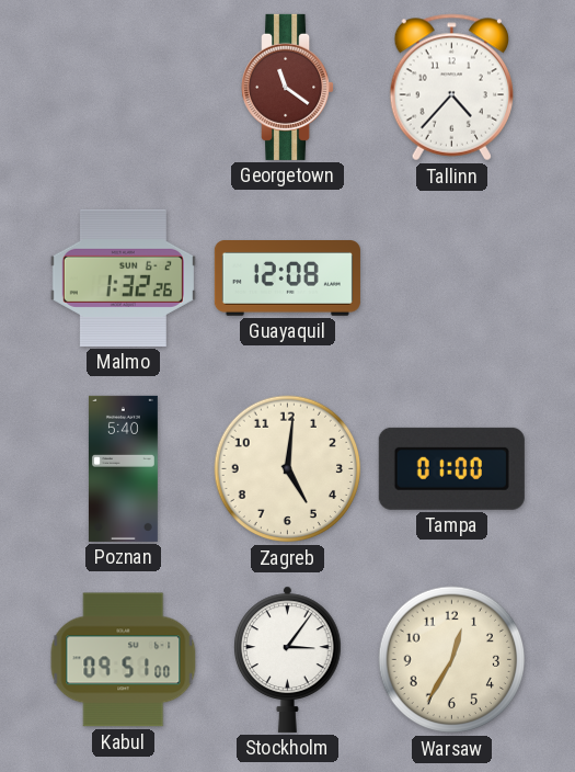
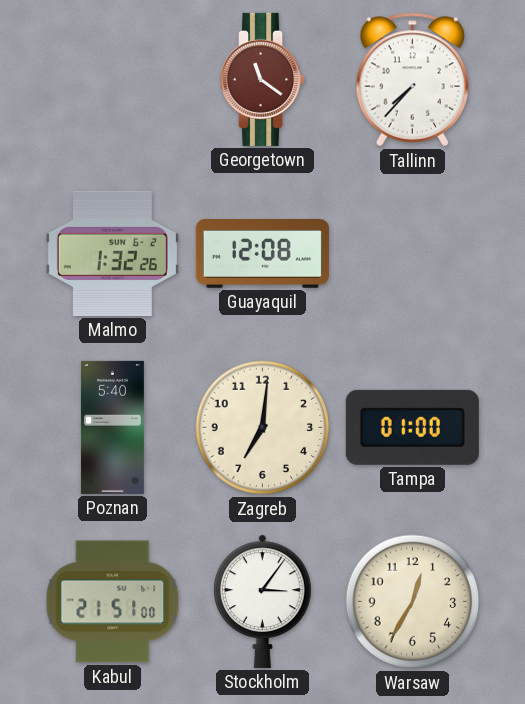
Tallinn: 4:37 -> 7:37 (412, 80)
Zagreb: 5:01 -> 7:01 (263, 428)
Kabul: 09:51 -> 21:51 (113, 602)
